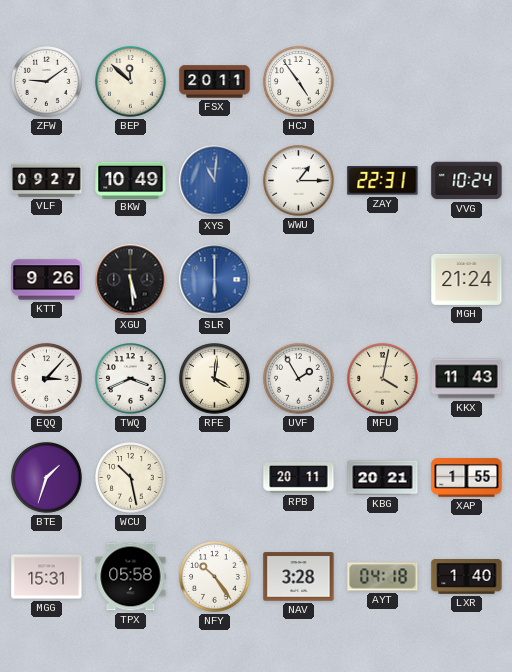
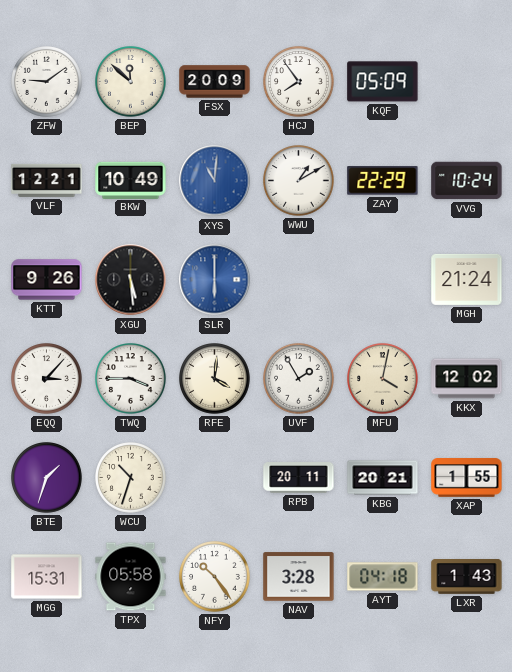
FSX: 20:11 -> 20:09 (215, 82)
HCJ: 4:54 -> 7:54 (299, 82)
KQF: none -> 05:09 (383, 82)
VLF: 09:27 -> 12:21 (47, 180)
WWU: 1:15 -> 1:10 (299, 181)
ZAY: 22:31 -> 22:29 (383, 181)
TWQ: 3:41 -> 3:45 (131, 379)
KKX: 11:43 -> 12:02 (467, 379)
WCU: 10:28 -> 10:33 (131, 478)
LXR: 1:40 -> 1:43 (467, 577)
